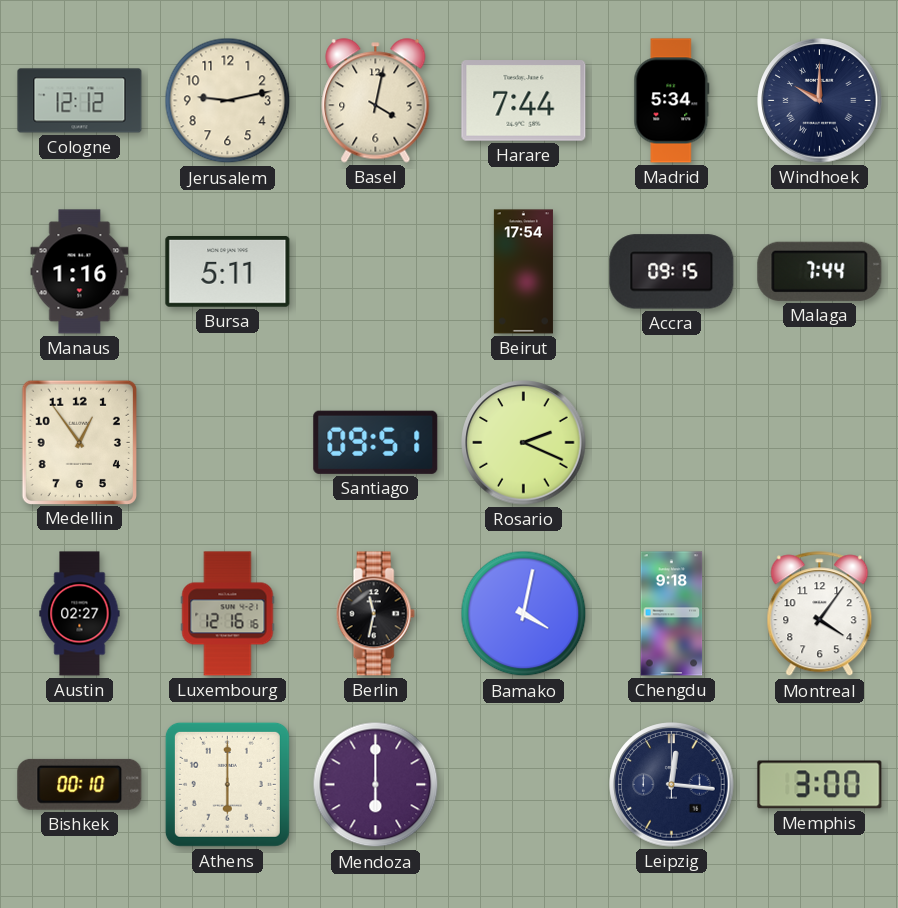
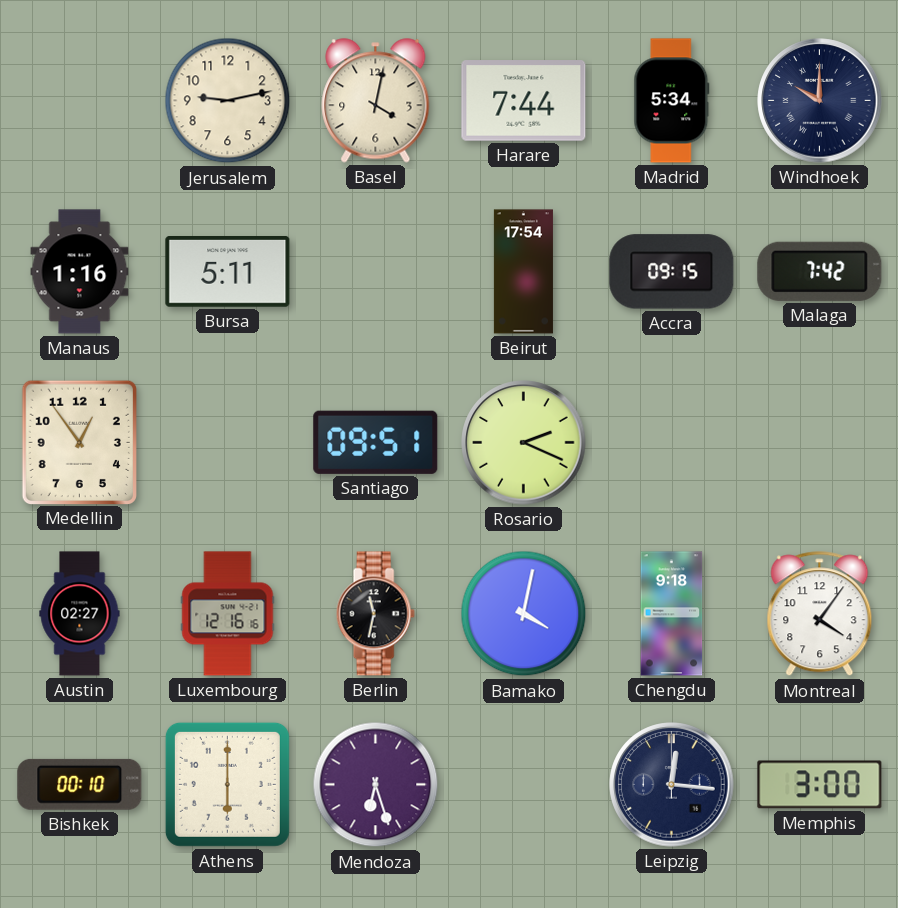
Cologne: 12:12 -> none (80, 101)
Malaga: 7:44 -> 7:42 (820, 271)
Mendoza: 6:00 -> 6:27 (376, 785)
